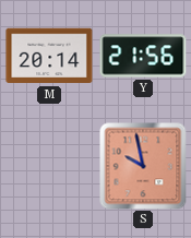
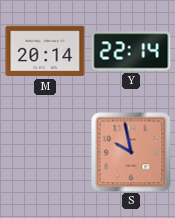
Y: 21:56 -> 22:14 (131, 51)
